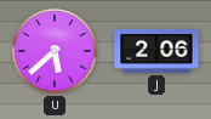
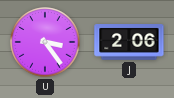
U: 5:38 -> 3:24 (45, 42)
